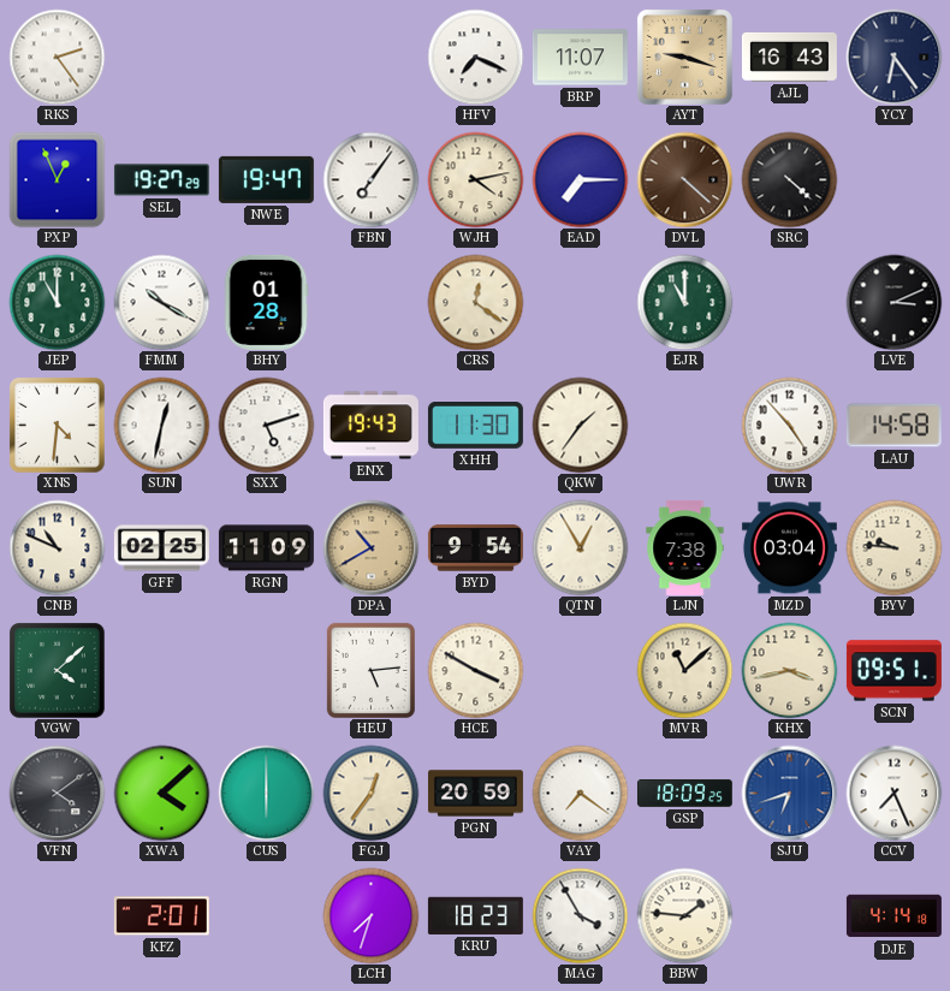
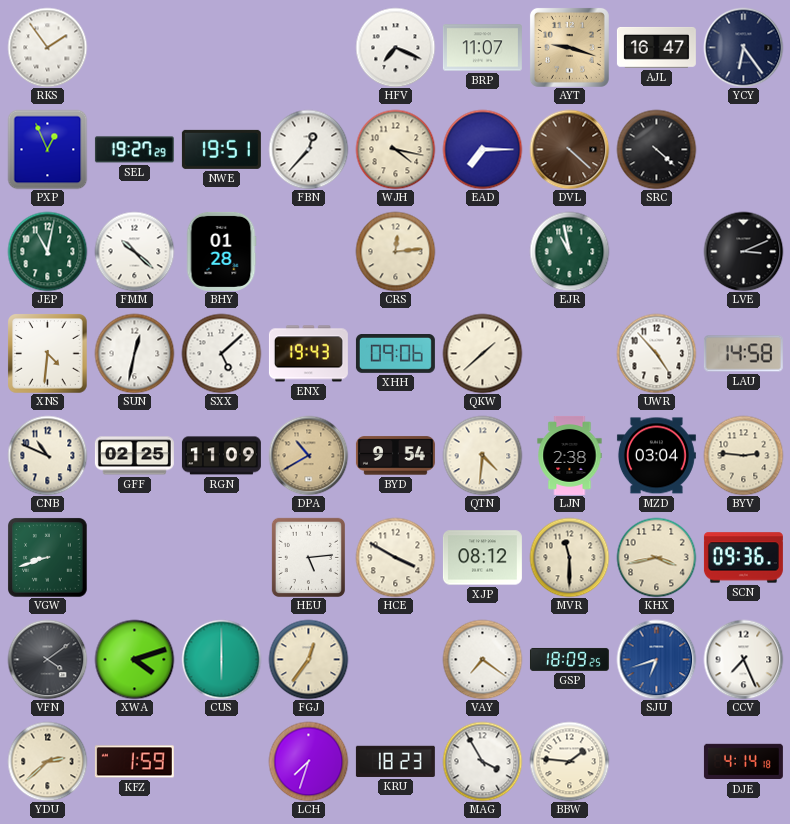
RKS: 2:24 -> 1:54 (47, 47)
AJL: 16:43 -> 16:47 (656, 47)
NWE: 19:47 -> 19:51 (221, 149)
FBN: 7:06 -> 12:37 (308, 149)
WJH: 4:13 -> 4:17 (395, 149)
JEP: 11:00 -> 11:02 (47, 251)
FMM: 10:20 -> 10:22 (134, 251)
CRS: 12:21 -> 12:14 (395, 251)
EJR: 11:00 -> 10:58 (569, 251)
SXX: 5:12 -> 5:08 (221, 353)
XHH: 11:30 -> 09:06 (395, 354)
QKW: 1:36 -> 1:38 (482, 353)
QTN: 12:55 -> 4:31 (482, 455)
LJN: 7:38 -> 2:38 (570, 455)
BYV: 9:46 -> 2:46 (743, 455)
VGW: 4:08 -> 8:42 (48, 558)
XJP: none -> 08:12 (482, 558)
MVR: 11:08 -> 11:30 (569, 557)
SCN: 09:51 -> 09:36 (743, 558)
XWA: 4:08 -> 4:12 (134, 659)
PGN: 20:59 -> none (475, 794)
YDU: none -> 2:38 (47, 761)
KFZ: 2:01 -> 1:59 (134, 762)
